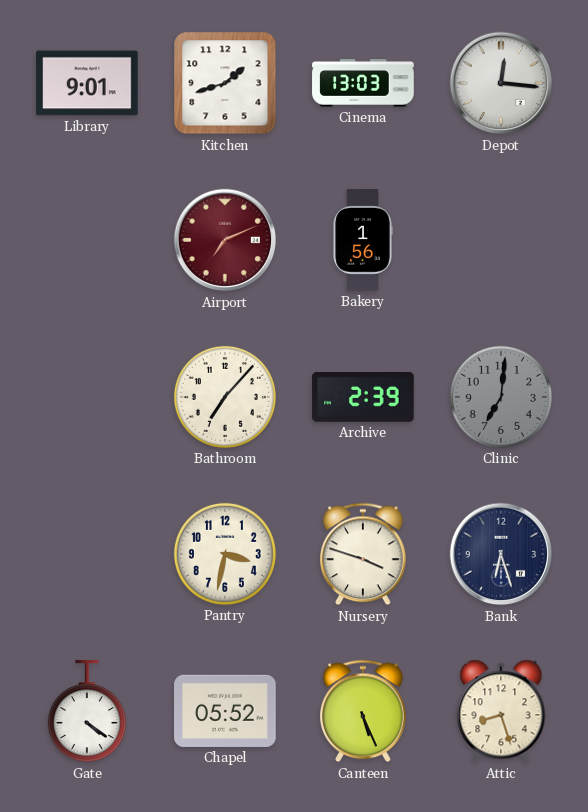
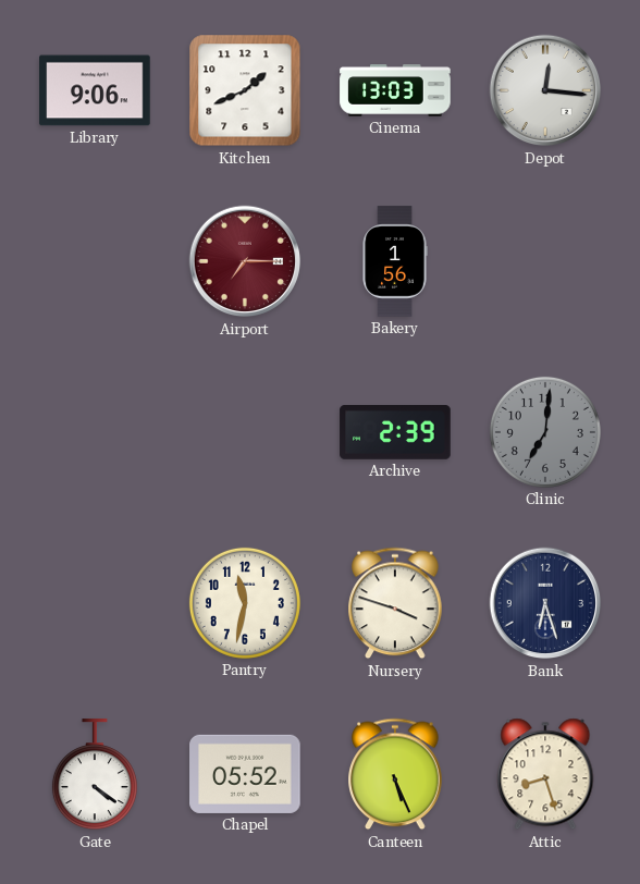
Library: 9:01 -> 9:06 (95, 90)
Kitchen: 1:42 -> 1:41 (245, 90)
Airport: 7:11 -> 7:15 (245, 261)
Bathroom: 7:07 -> none (225, 397)
Pantry: 3:32 -> 11:32 (245, 603)
